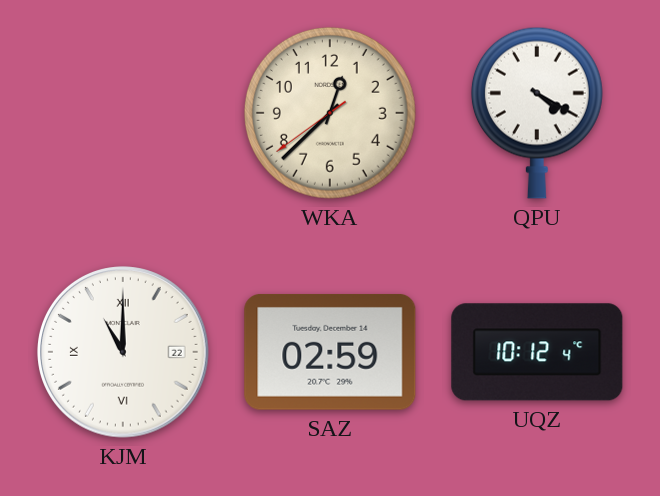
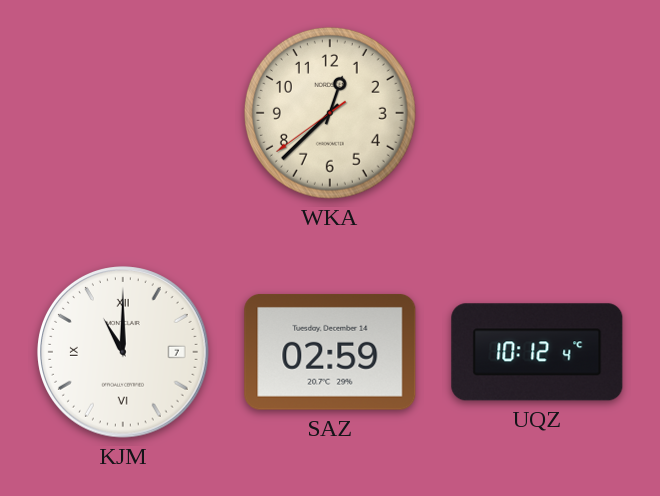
QPU: 4:20 -> none (537, 113)
KJM date: 22 -> 7 (123, 352)
